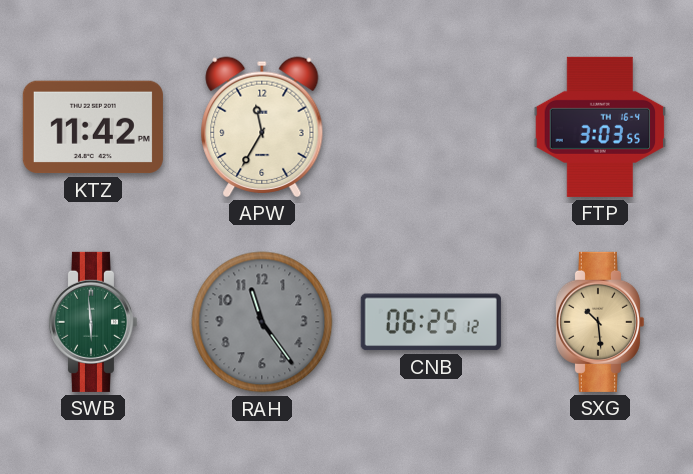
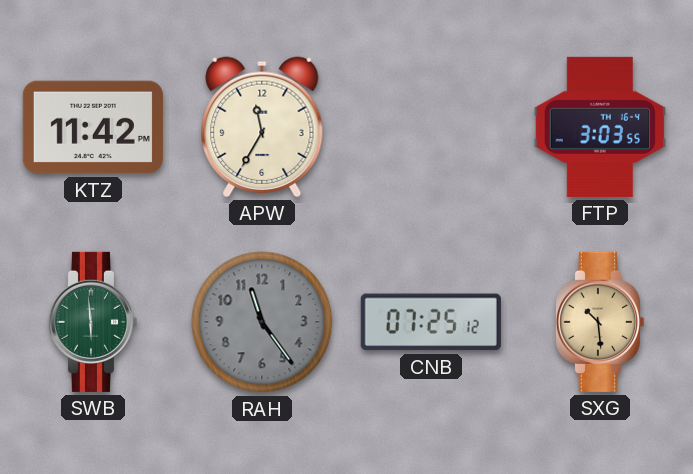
CNB: 06:25 -> 07:25 (431, 322)
